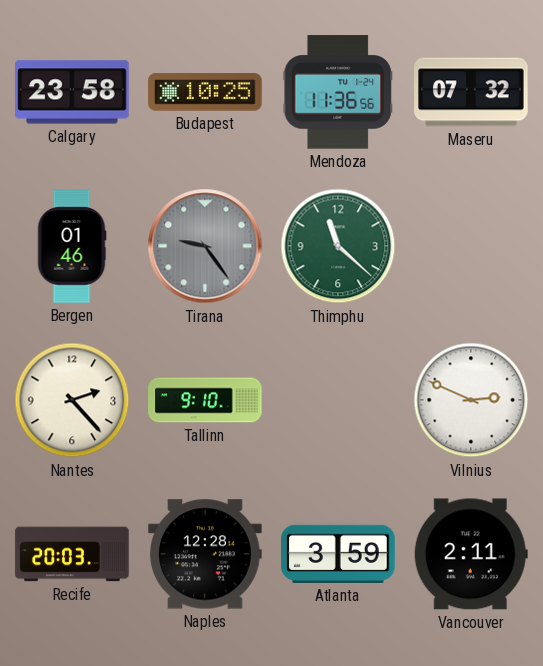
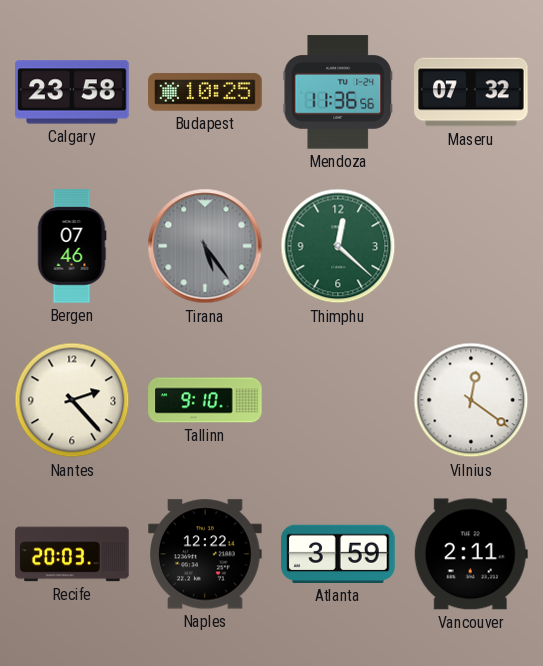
Bergen: 01:46 -> 07:46 (72, 246)
Tirana: 9:24 -> 5:24 (205, 246)
Thimphu: 11:22 -> 12:22 (338, 246)
Vilnius: 2:49 -> 12:21 (471, 400)
Naples: 12:28 -> 12:22 (205, 554)
